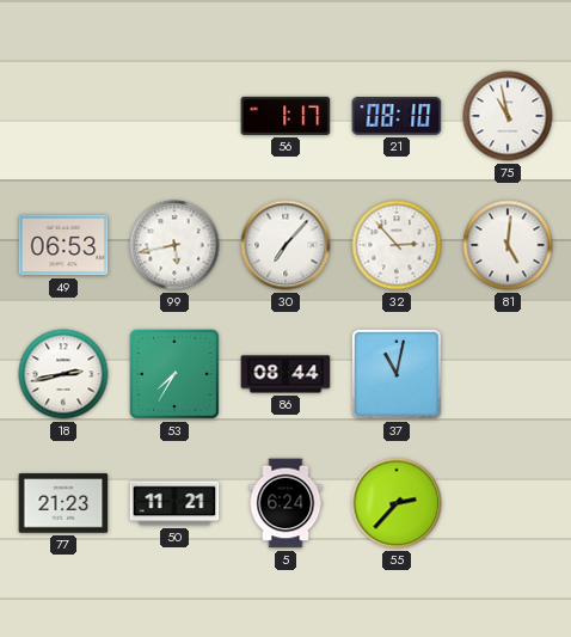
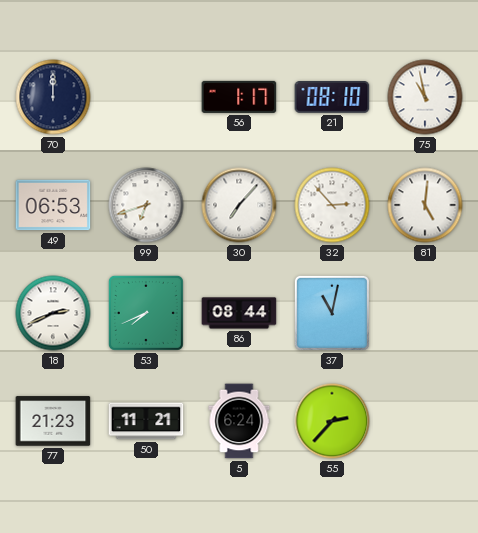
70: none -> 12:00 (53, 97)
99: 5:43 -> 6:42 (146, 205)
18: 2:43 -> 2:41 (53, 313)
53: 7:35 -> 7:41 (146, 313)
